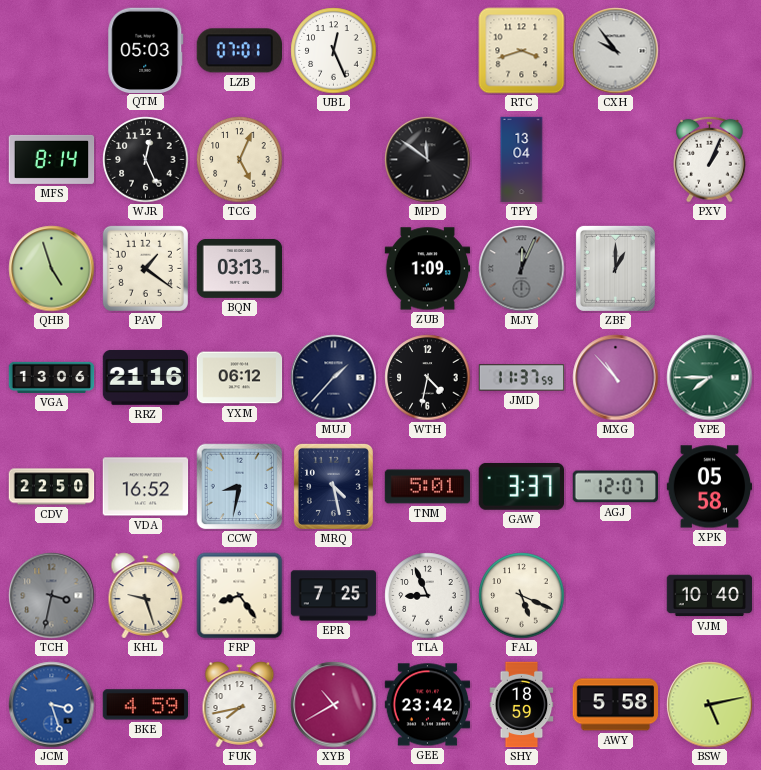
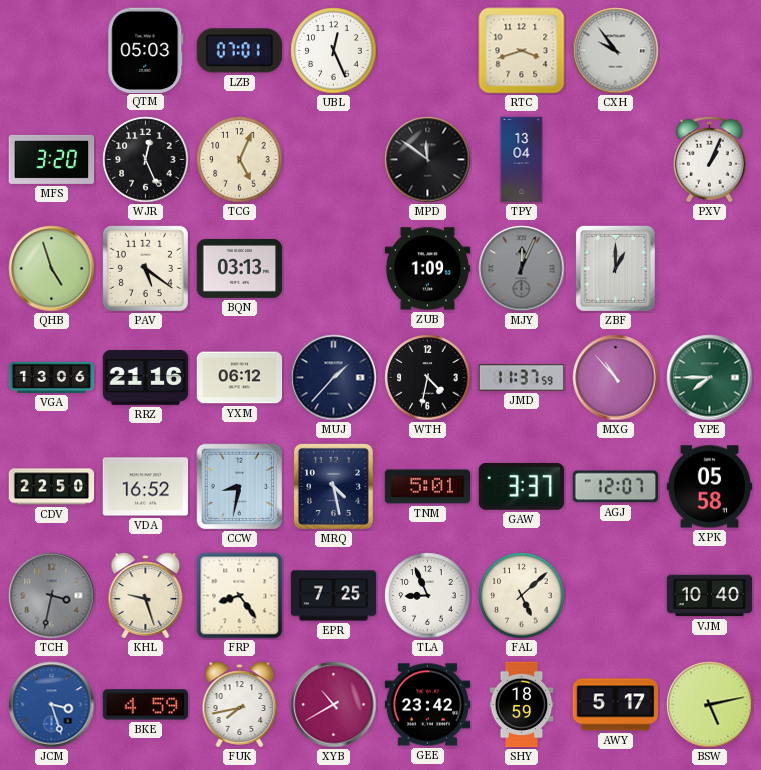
MFS: 8:14 -> 3:20 (52, 159)
PAV: 1:21 -> 5:21 (145, 268)
FAL: 5:19 -> 5:08 (522, 596)
AWY: 5:58 -> 5:17 (616, 705)
